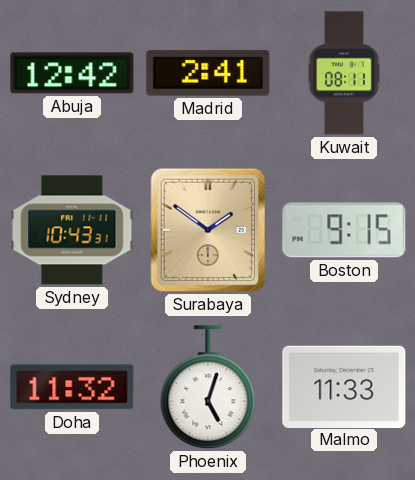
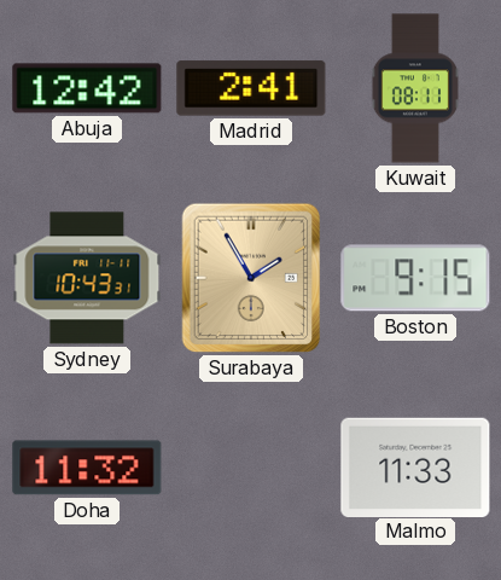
Surabaya: 1:51 -> 1:55 (251, 278)
Phoenix: 5:03 -> none (208, 388)
